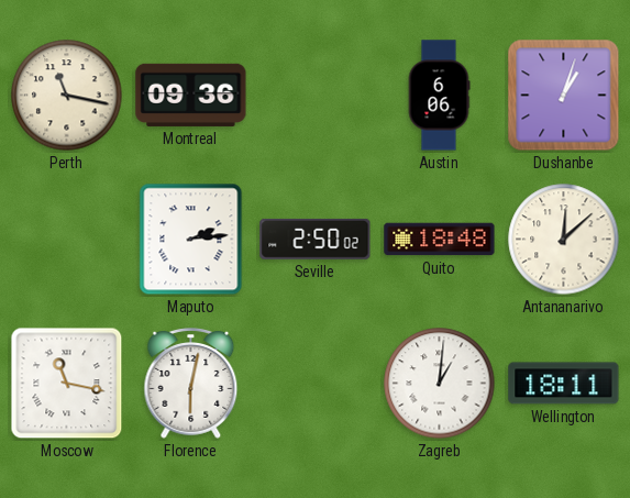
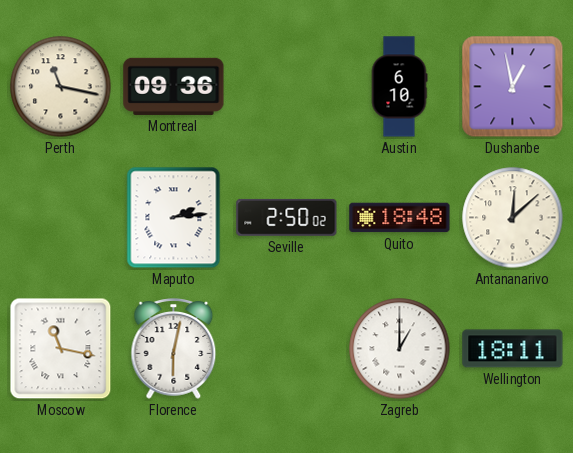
Austin: 6:06 -> 6:10 (399, 87)
Dushanbe: 1:03 -> 12:58 (513, 87)
Zagreb: 1:01 -> 1:00 (400, 349)
